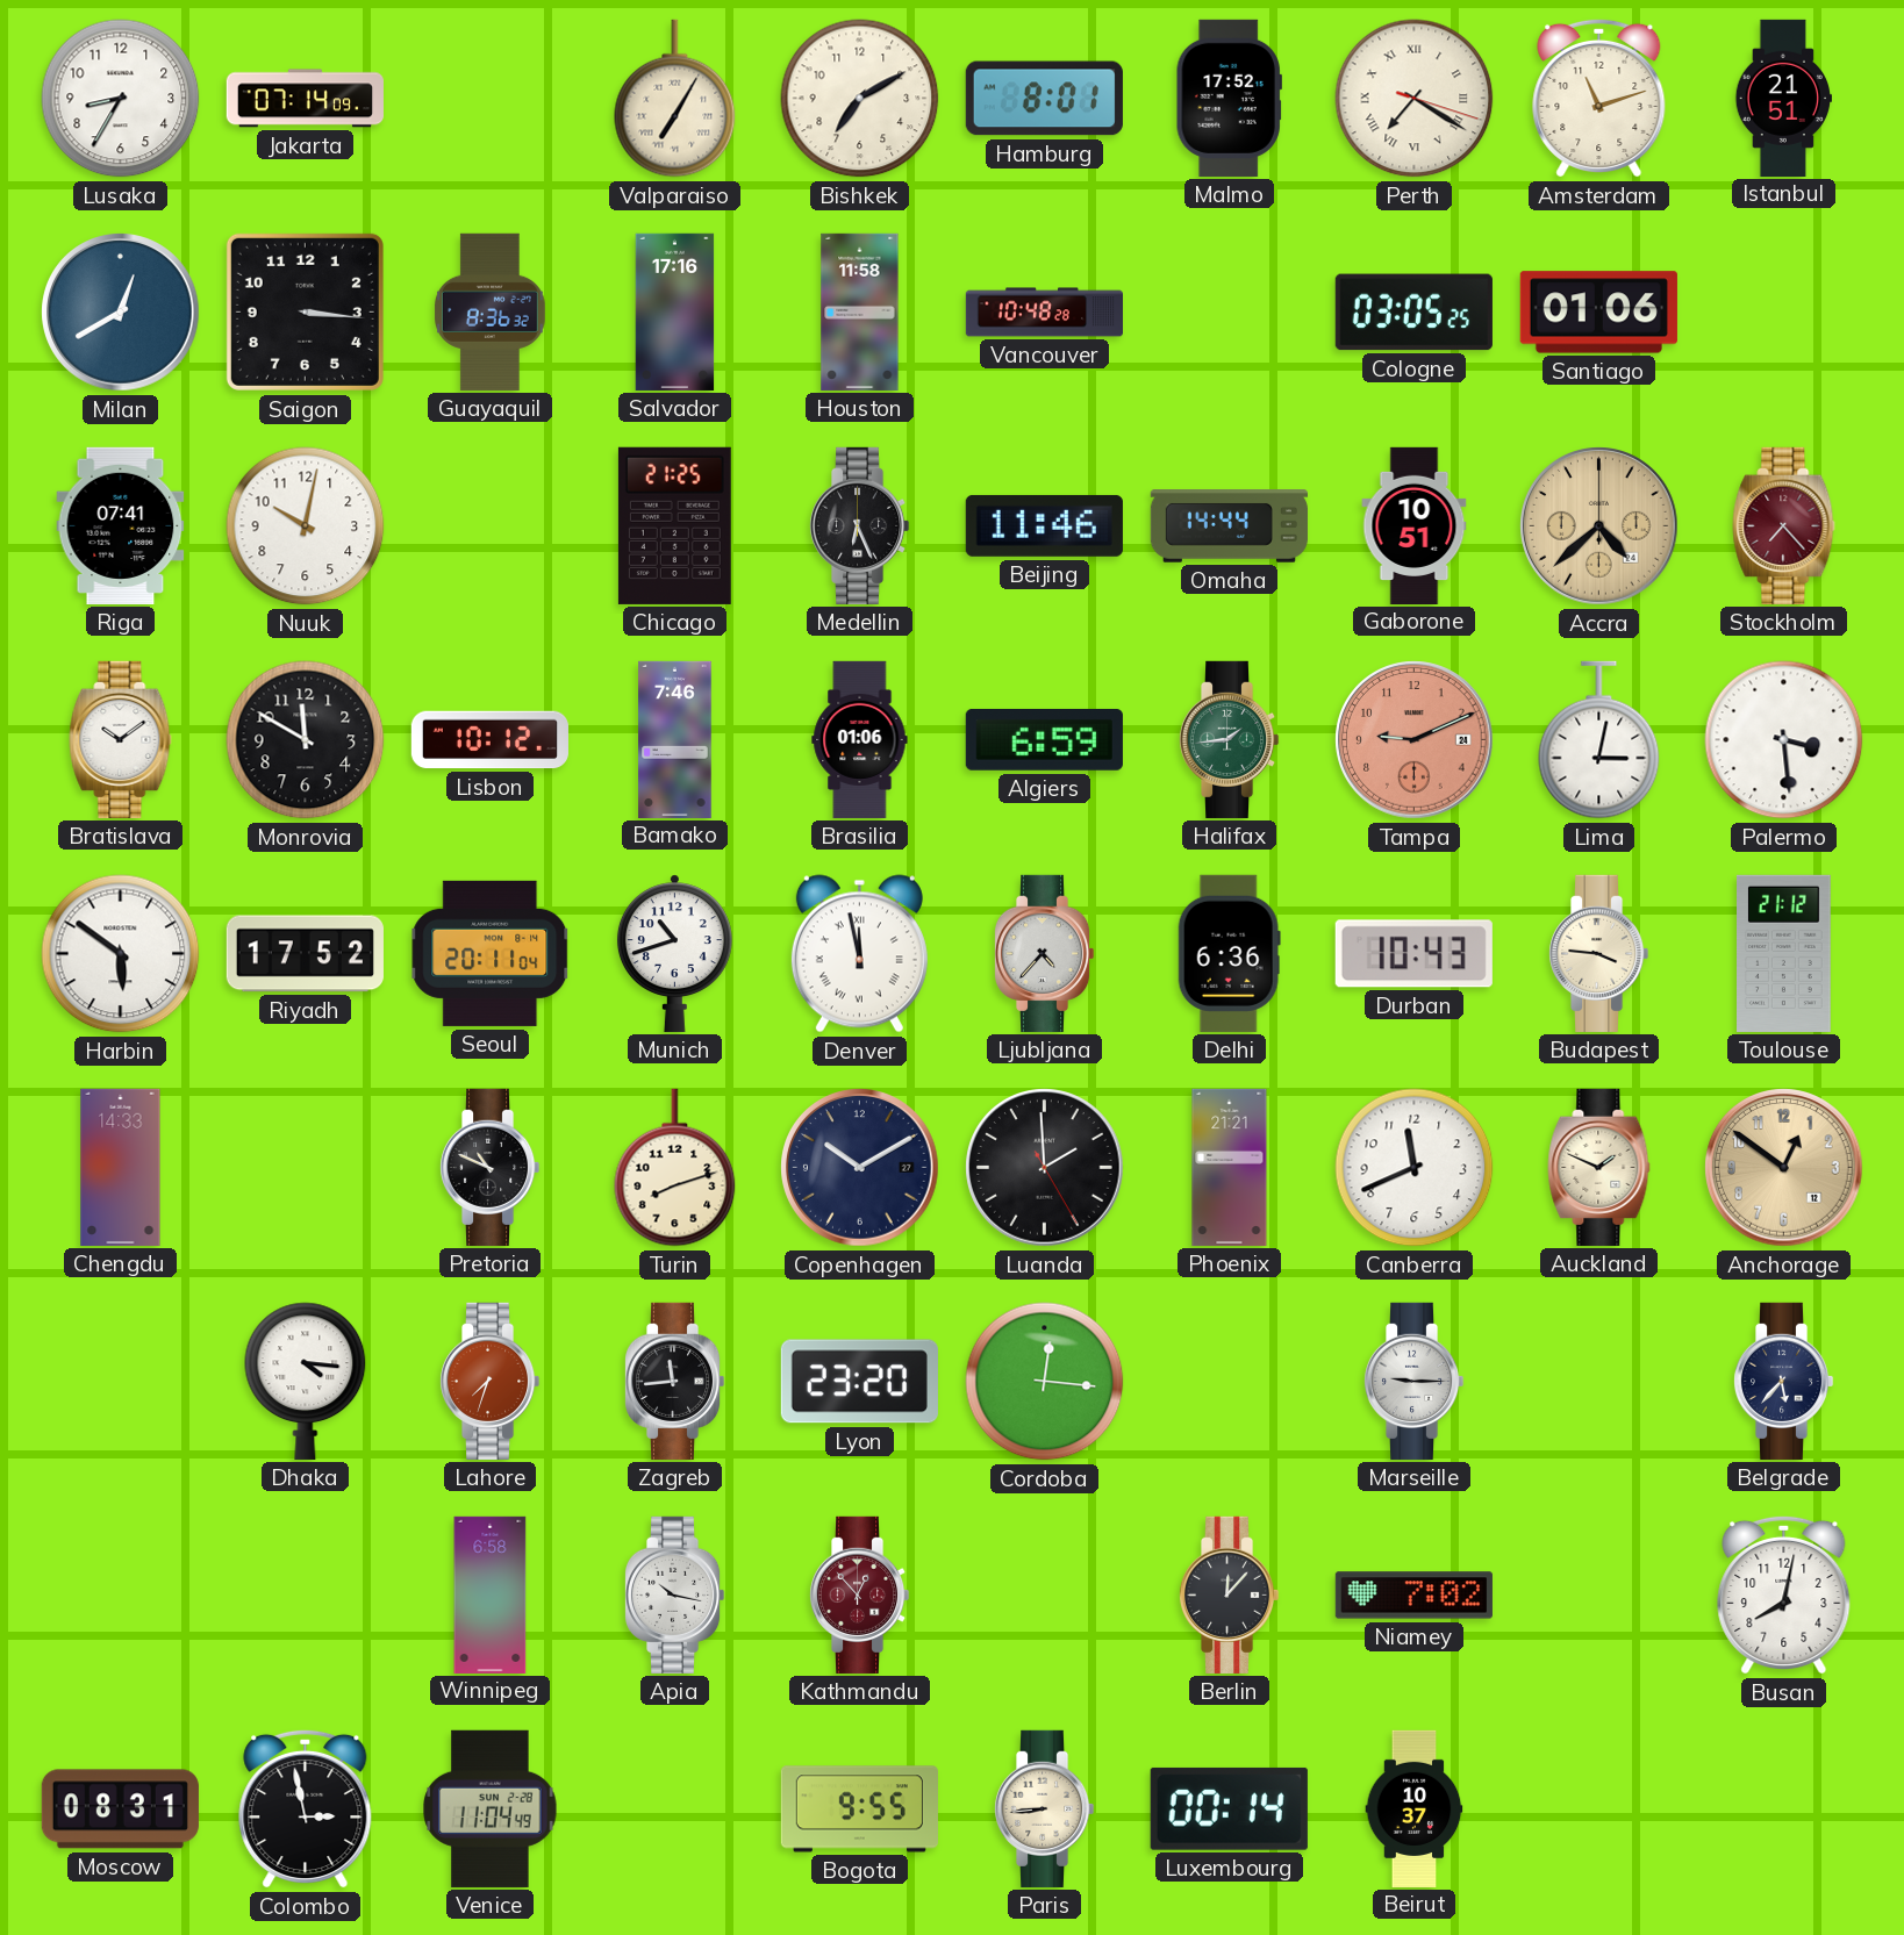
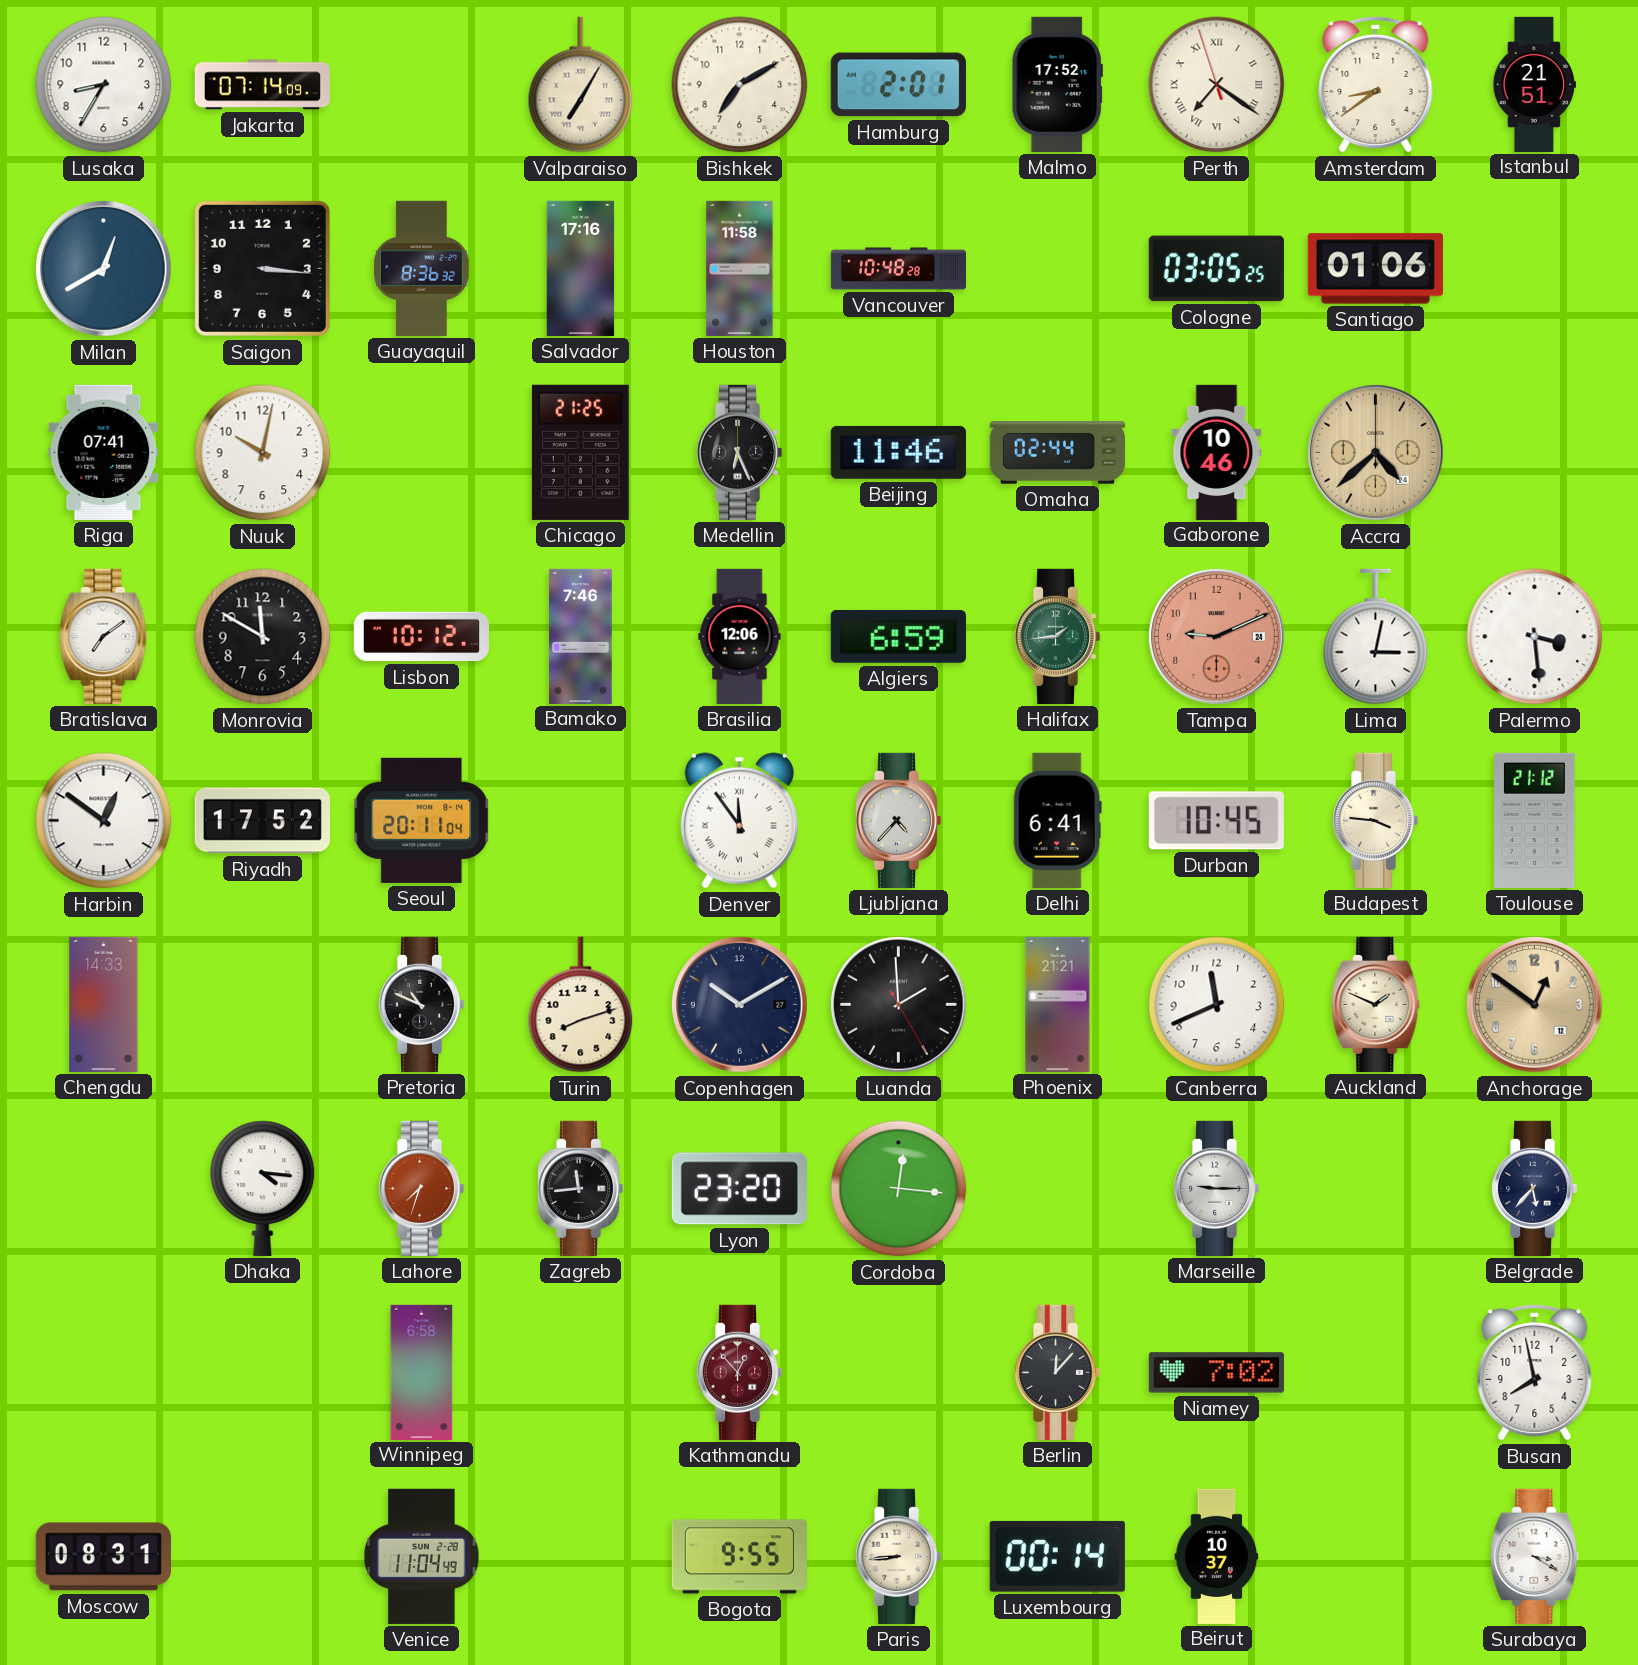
Hamburg: 8:01 -> 2:01 (898, 85)
Perth: 7:20:18 -> 7:20:57 (1217, 85)
Amsterdam: 11:12 -> 8:39 (1376, 84)
Omaha: 14:44 -> 02:44 (1057, 453)
Gaborone: 10:51 -> 10:46 (1217, 452)
Stockholm: 7:23 -> none (1784, 525)
Bratislava: 10:09 -> 7:09 (104, 636)
Brasilia: 01:06 -> 12:06 (740, 636)
Harbin: 5:51 -> 12:51 (104, 821)
Munich: 10:42 -> none (674, 953)
Denver: 11:58 -> 11:54 (739, 821)
Delhi: 6:36 -> 6:41 (1057, 820)
Durban: 10:43 -> 10:45 (1216, 821)
Apia: 10:17 -> none (674, 1594)
Busan: 8:02 -> 7:58 (1535, 1372)
Colombo: 2:58 -> none (306, 1808)
Surabaya: none -> 3:20 (1535, 1556)
